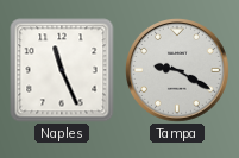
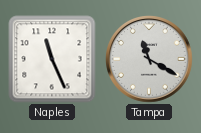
Tampa: 9:20 -> 11:20 (150, 60)
